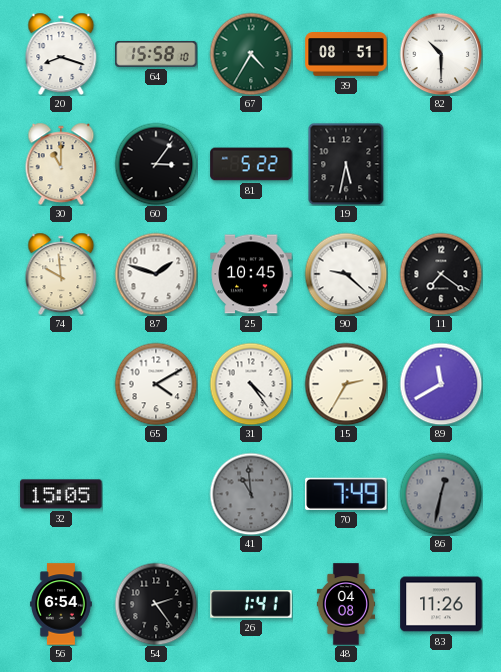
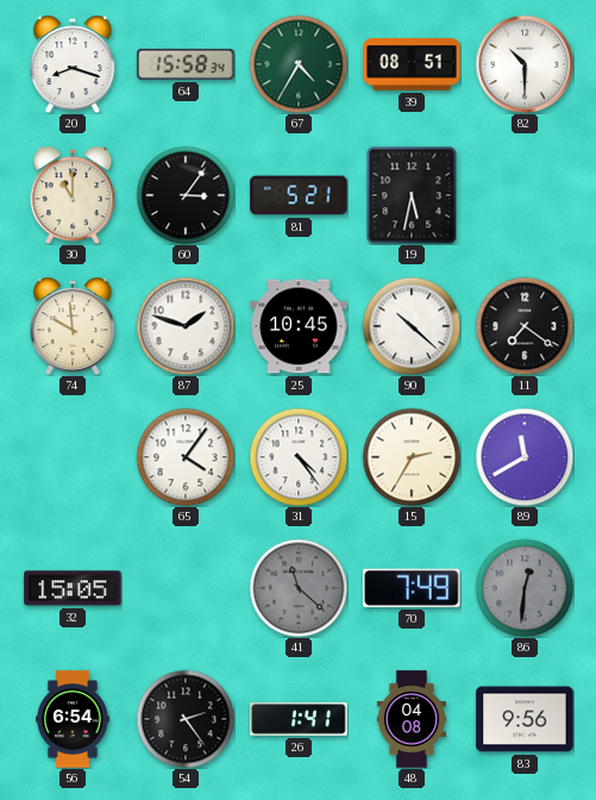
64: 15:58:10 -> 15:58:34 (186, 64)
81: 5:22 -> 5:21 (299, 195)
90: 9:22 -> 10:22 (412, 326)
65: 4:10 -> 4:06 (186, 457)
41: 10:59 -> 11:22 (299, 588)
86: 12:32 -> 12:31 (525, 588)
83: 11:26 -> 9:56 (525, 719)
